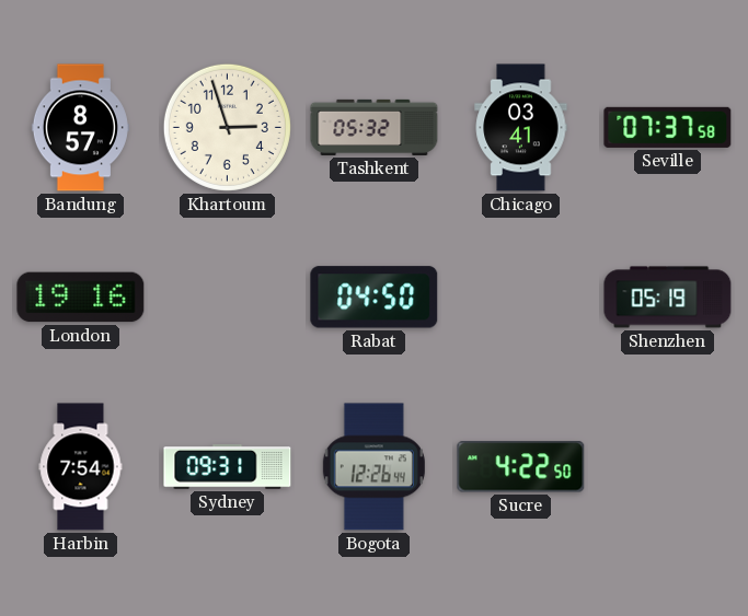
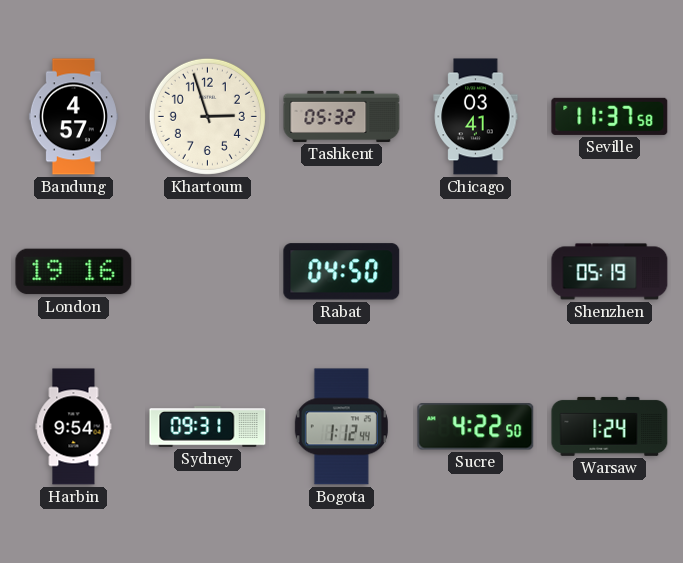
Bandung: 8:57 -> 4:57 (73, 117)
Seville: 07:37 -> 11:37 (610, 116)
Harbin: 7:54 -> 9:54 (74, 427)
Bogota: 12:26 -> 1:12 (341, 427)
Warsaw: none -> 1:24 (610, 426)
